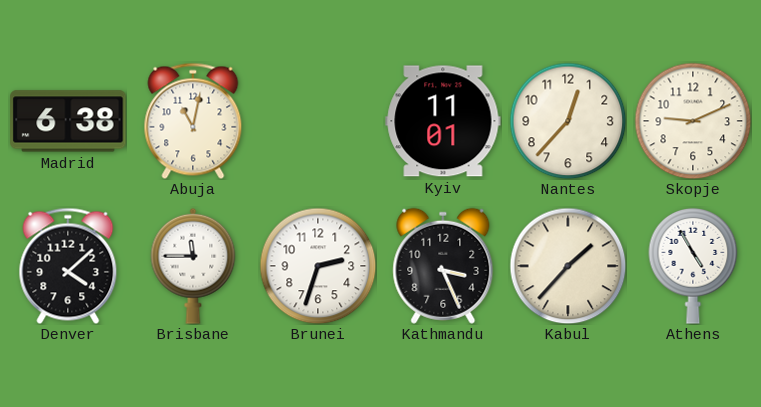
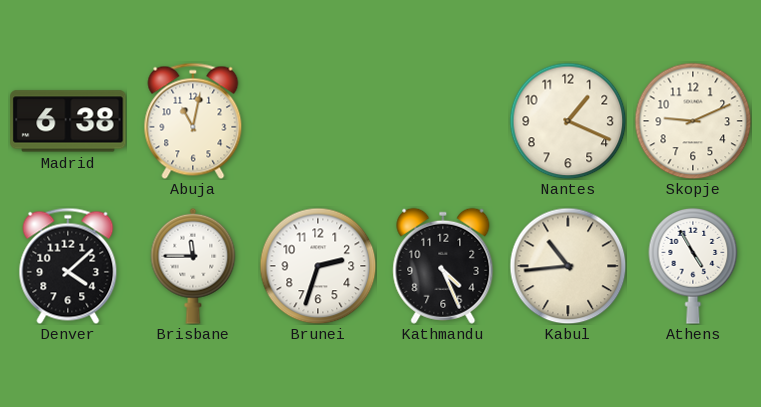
Kyiv: 11:01 -> none (443, 121)
Nantes: 12:37 -> 1:19 (568, 121)
Kathmandu: 3:26 -> 4:26 (443, 266)
Kabul: 1:37 -> 10:44 (568, 266)
